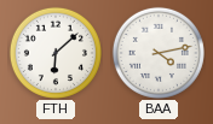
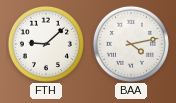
FTH: 6:08 -> 9:08 (46, 44)
